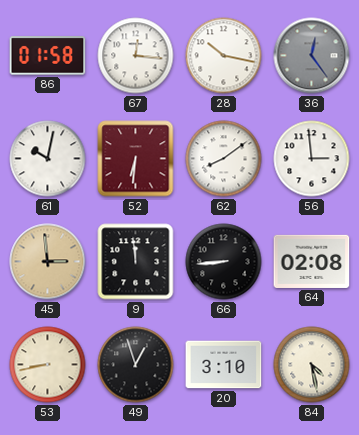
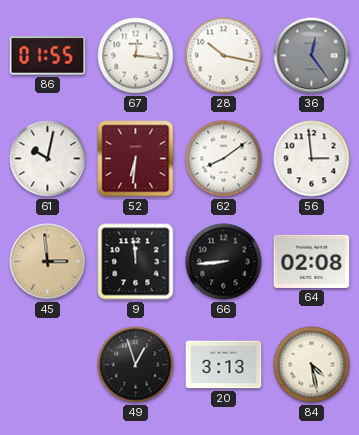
86: 01:58 -> 01:55 (48, 56)
53: 8:43 -> none (48, 365)
20: 3:10 -> 3:13 (224, 365)
